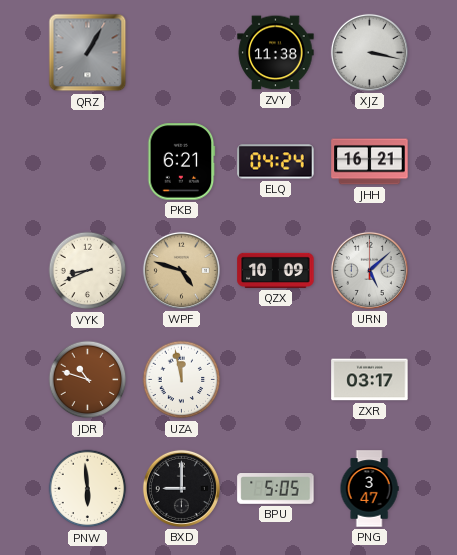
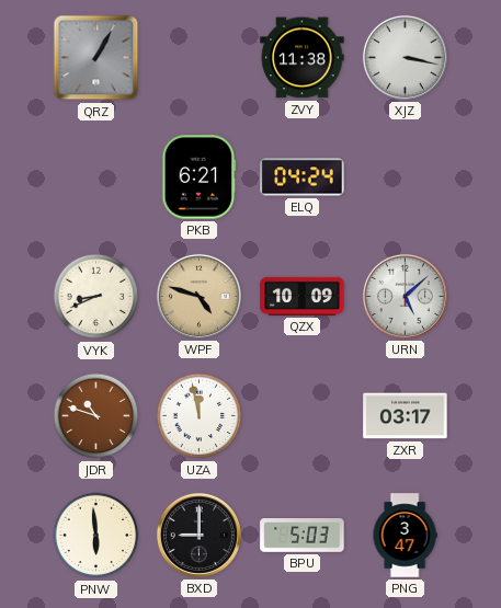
JHH: 16:21 -> none (370, 162)
BPU: 5:05 -> 5:03 (303, 536)
